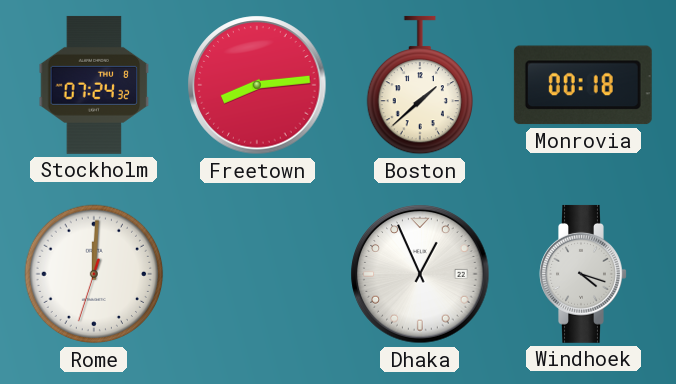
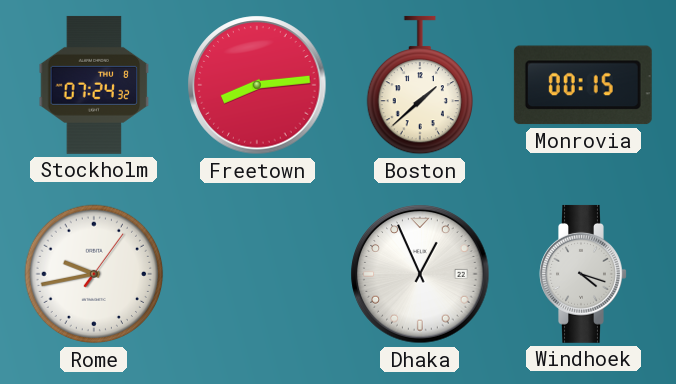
Monrovia: 00:18 -> 00:15 (583, 85)
Rome: 12:00 -> 9:43 (94, 274)
